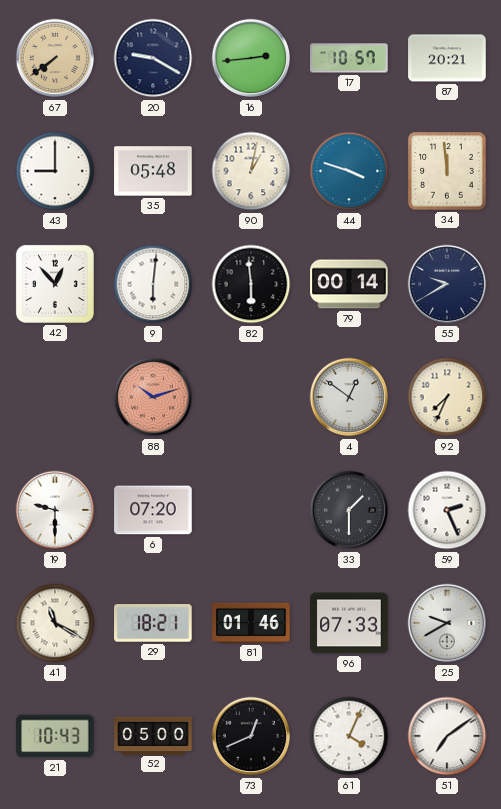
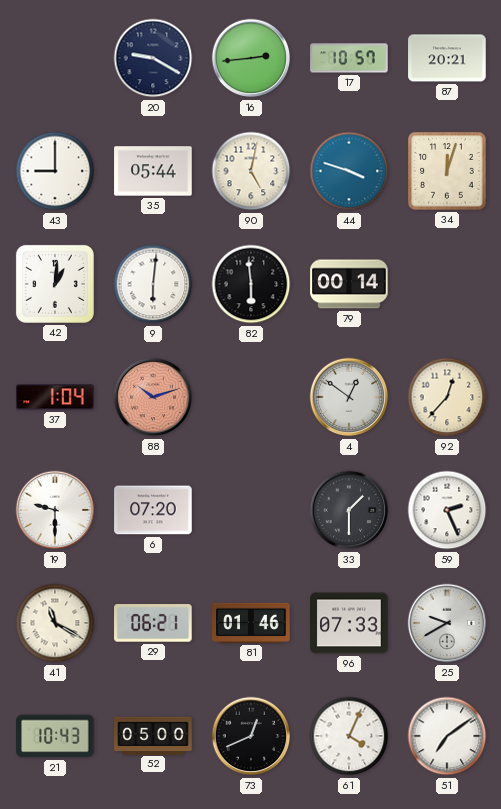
67: 7:39 -> none (55, 58)
35: 05:48 -> 05:44 (153, 171)
90: 1:02 -> 5:02 (251, 171)
34: 11:59 -> 12:03 (447, 171)
42: 12:53 -> 1:01 (55, 284)
55: 9:40 -> none (447, 284)
37: none -> 1:04 (55, 397)
92: 7:34 -> 12:37 (447, 397)
29: 18:21 -> 06:21 (153, 623)
